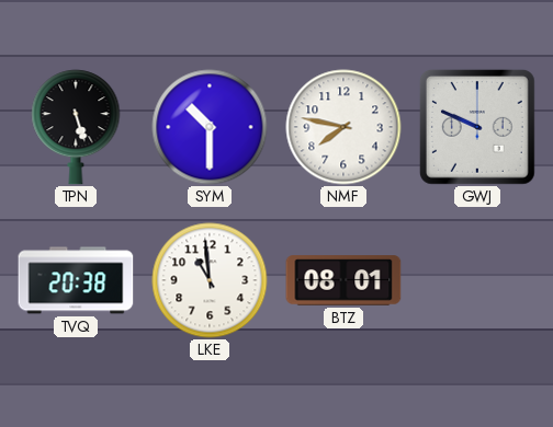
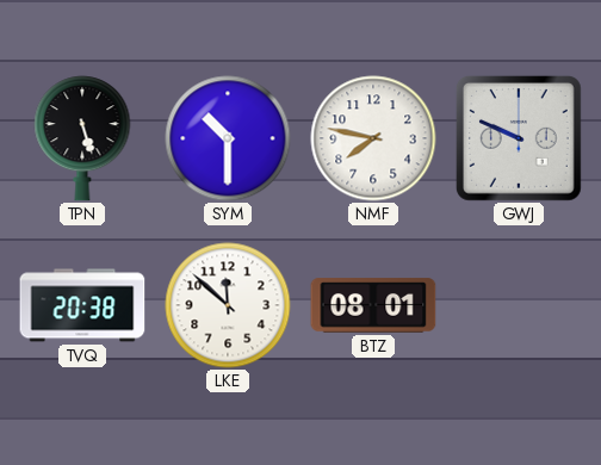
LKE: 10:59 -> 11:52 (228, 305)
